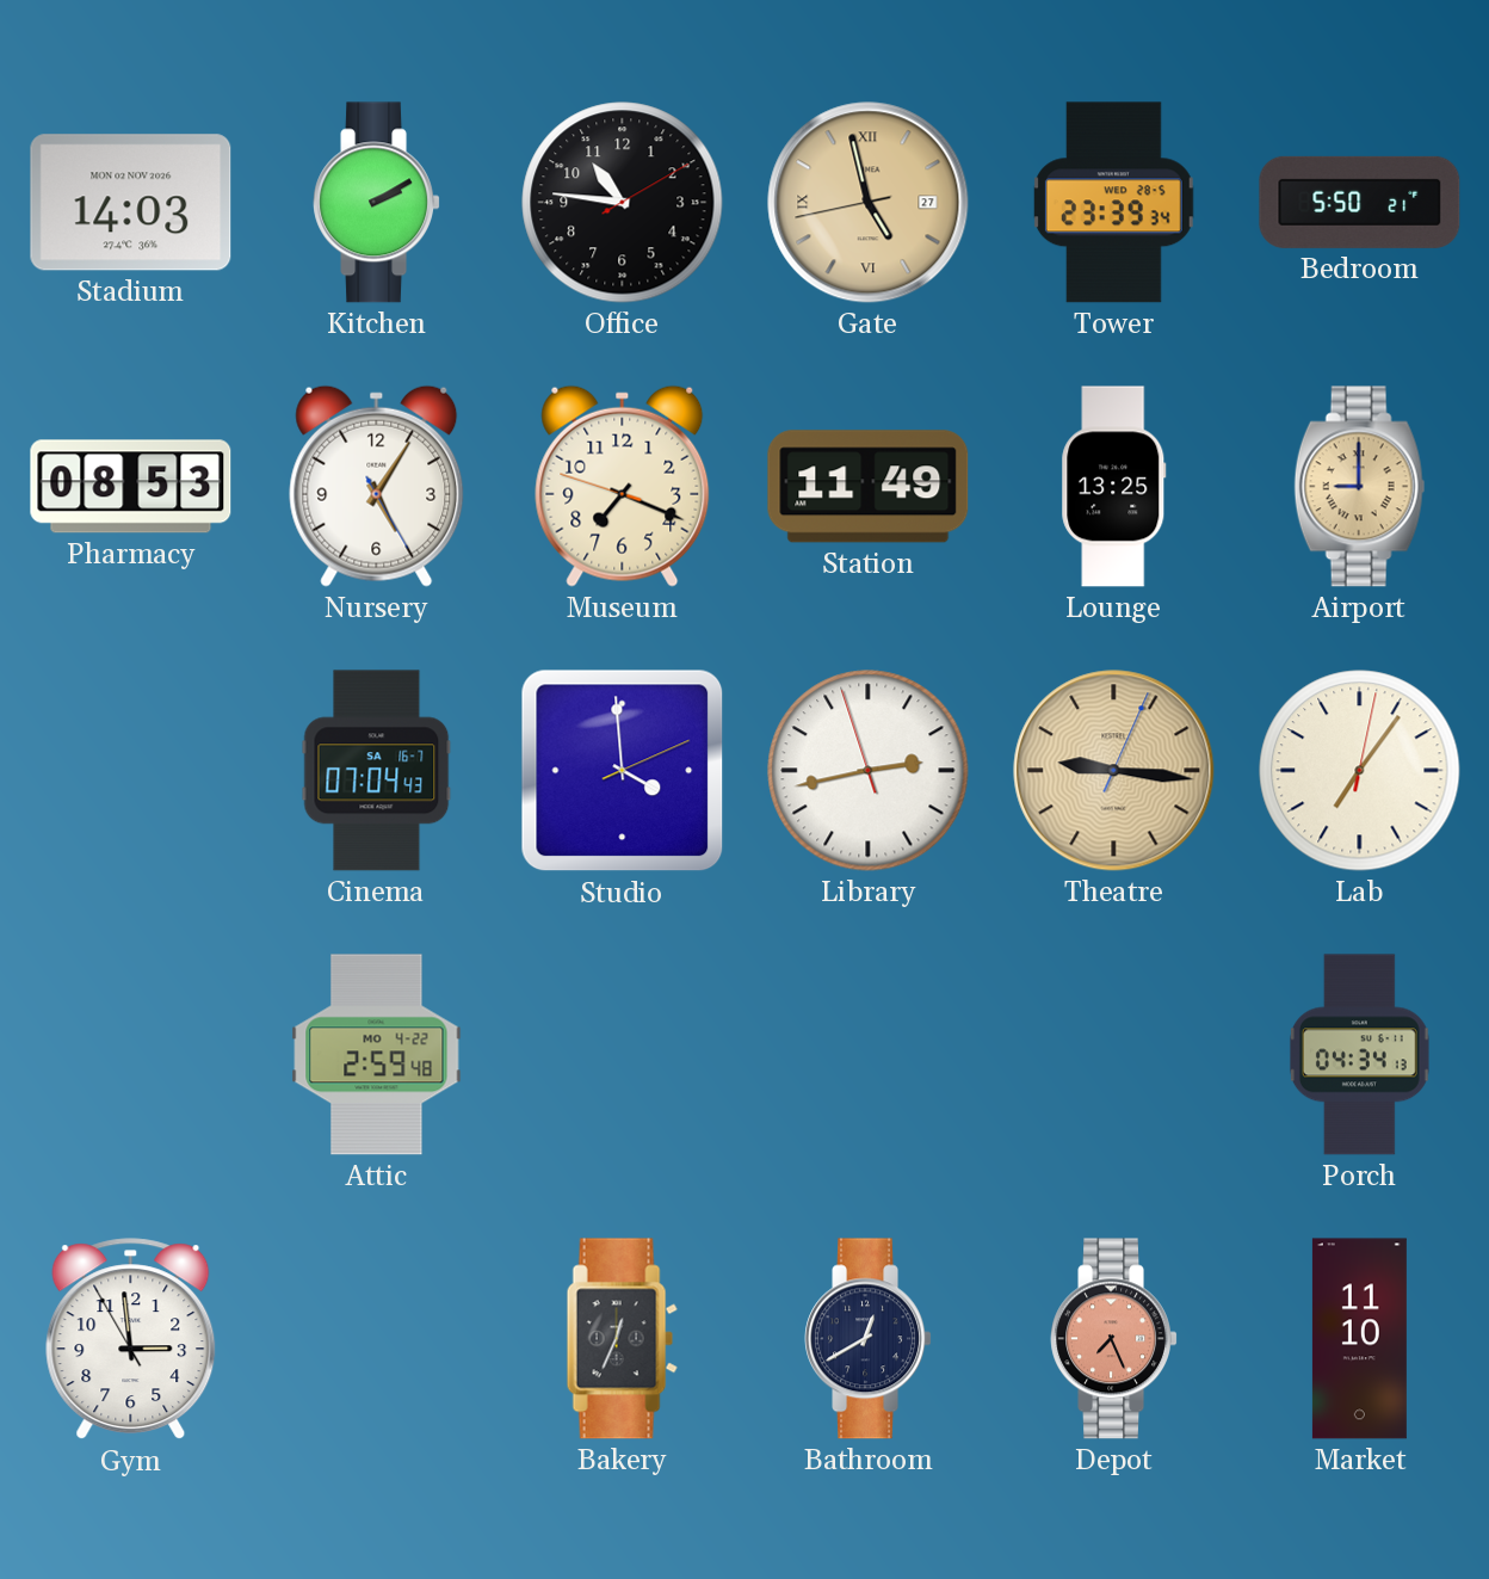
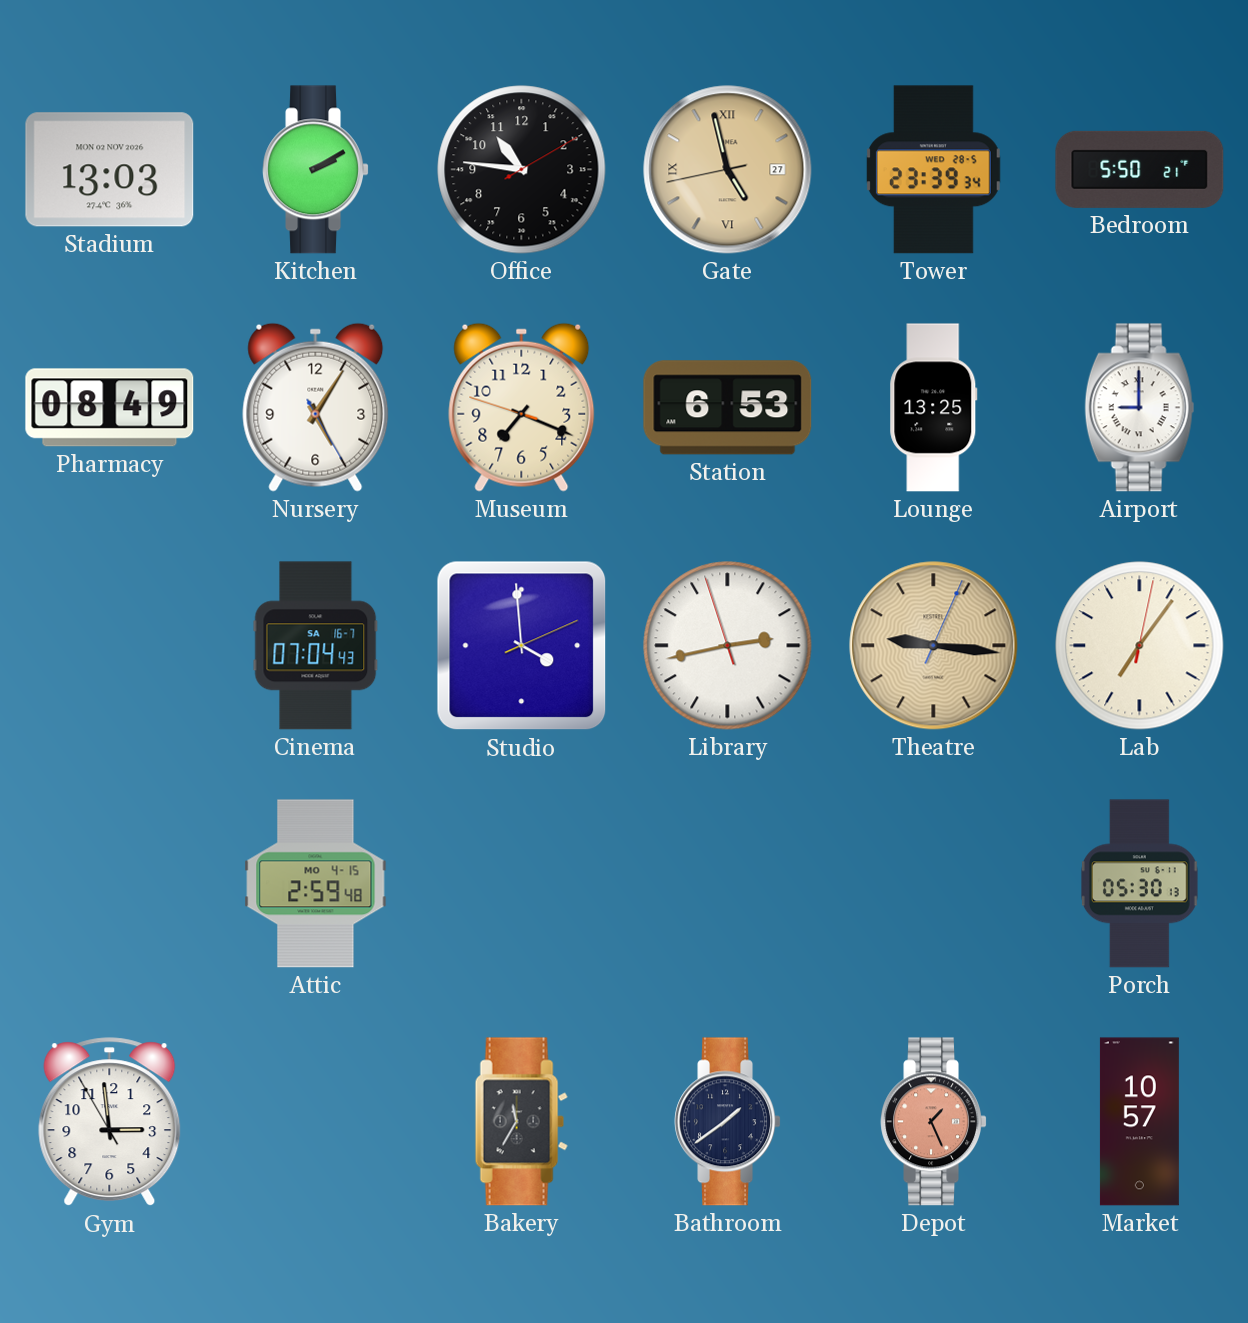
Stadium: 14:03 -> 13:03 (110, 170)
Pharmacy: 08:53 -> 08:49 (110, 408)
Station: 11:49 -> 6:53 (728, 408)
Airport dial: champagne -> white (1140, 408)
Attic date: MO 4-22 -> MO 4-15 (316, 884)
Porch: 04:34 -> 05:30 (1139, 884)
Bakery: 12:34 -> 11:35 (521, 1122)
Bathroom: 12:40 -> 1:39 (727, 1122)
Depot: 7:26 -> 1:26 (933, 1122)
Market: 11:10 -> 10:57 (1139, 1122)
